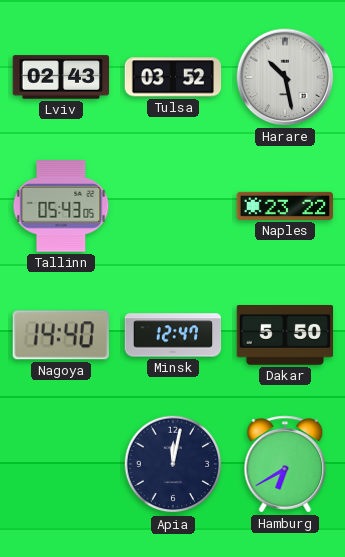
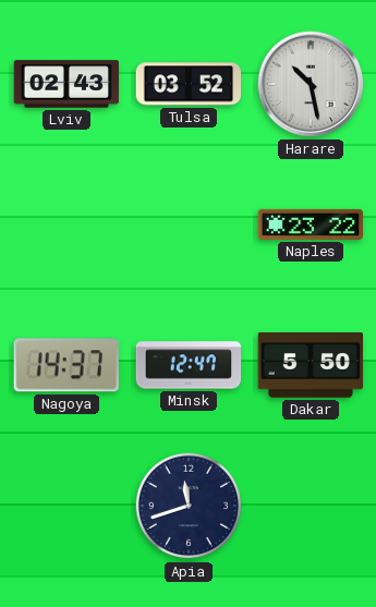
Tallinn: 05:43 -> none (61, 206)
Nagoya: 14:40 -> 14:37 (66, 365)
Apia: 12:02 -> 11:42 (189, 506)
Hamburg: 6:40 -> none (285, 464)
